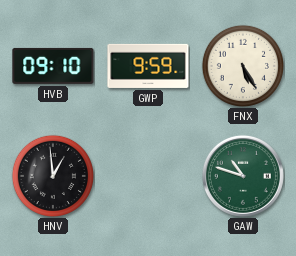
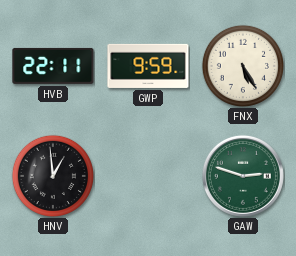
HVB: 09:10 -> 22:11 (53, 66)
GAW: 10:48 -> 2:48 (243, 176)
